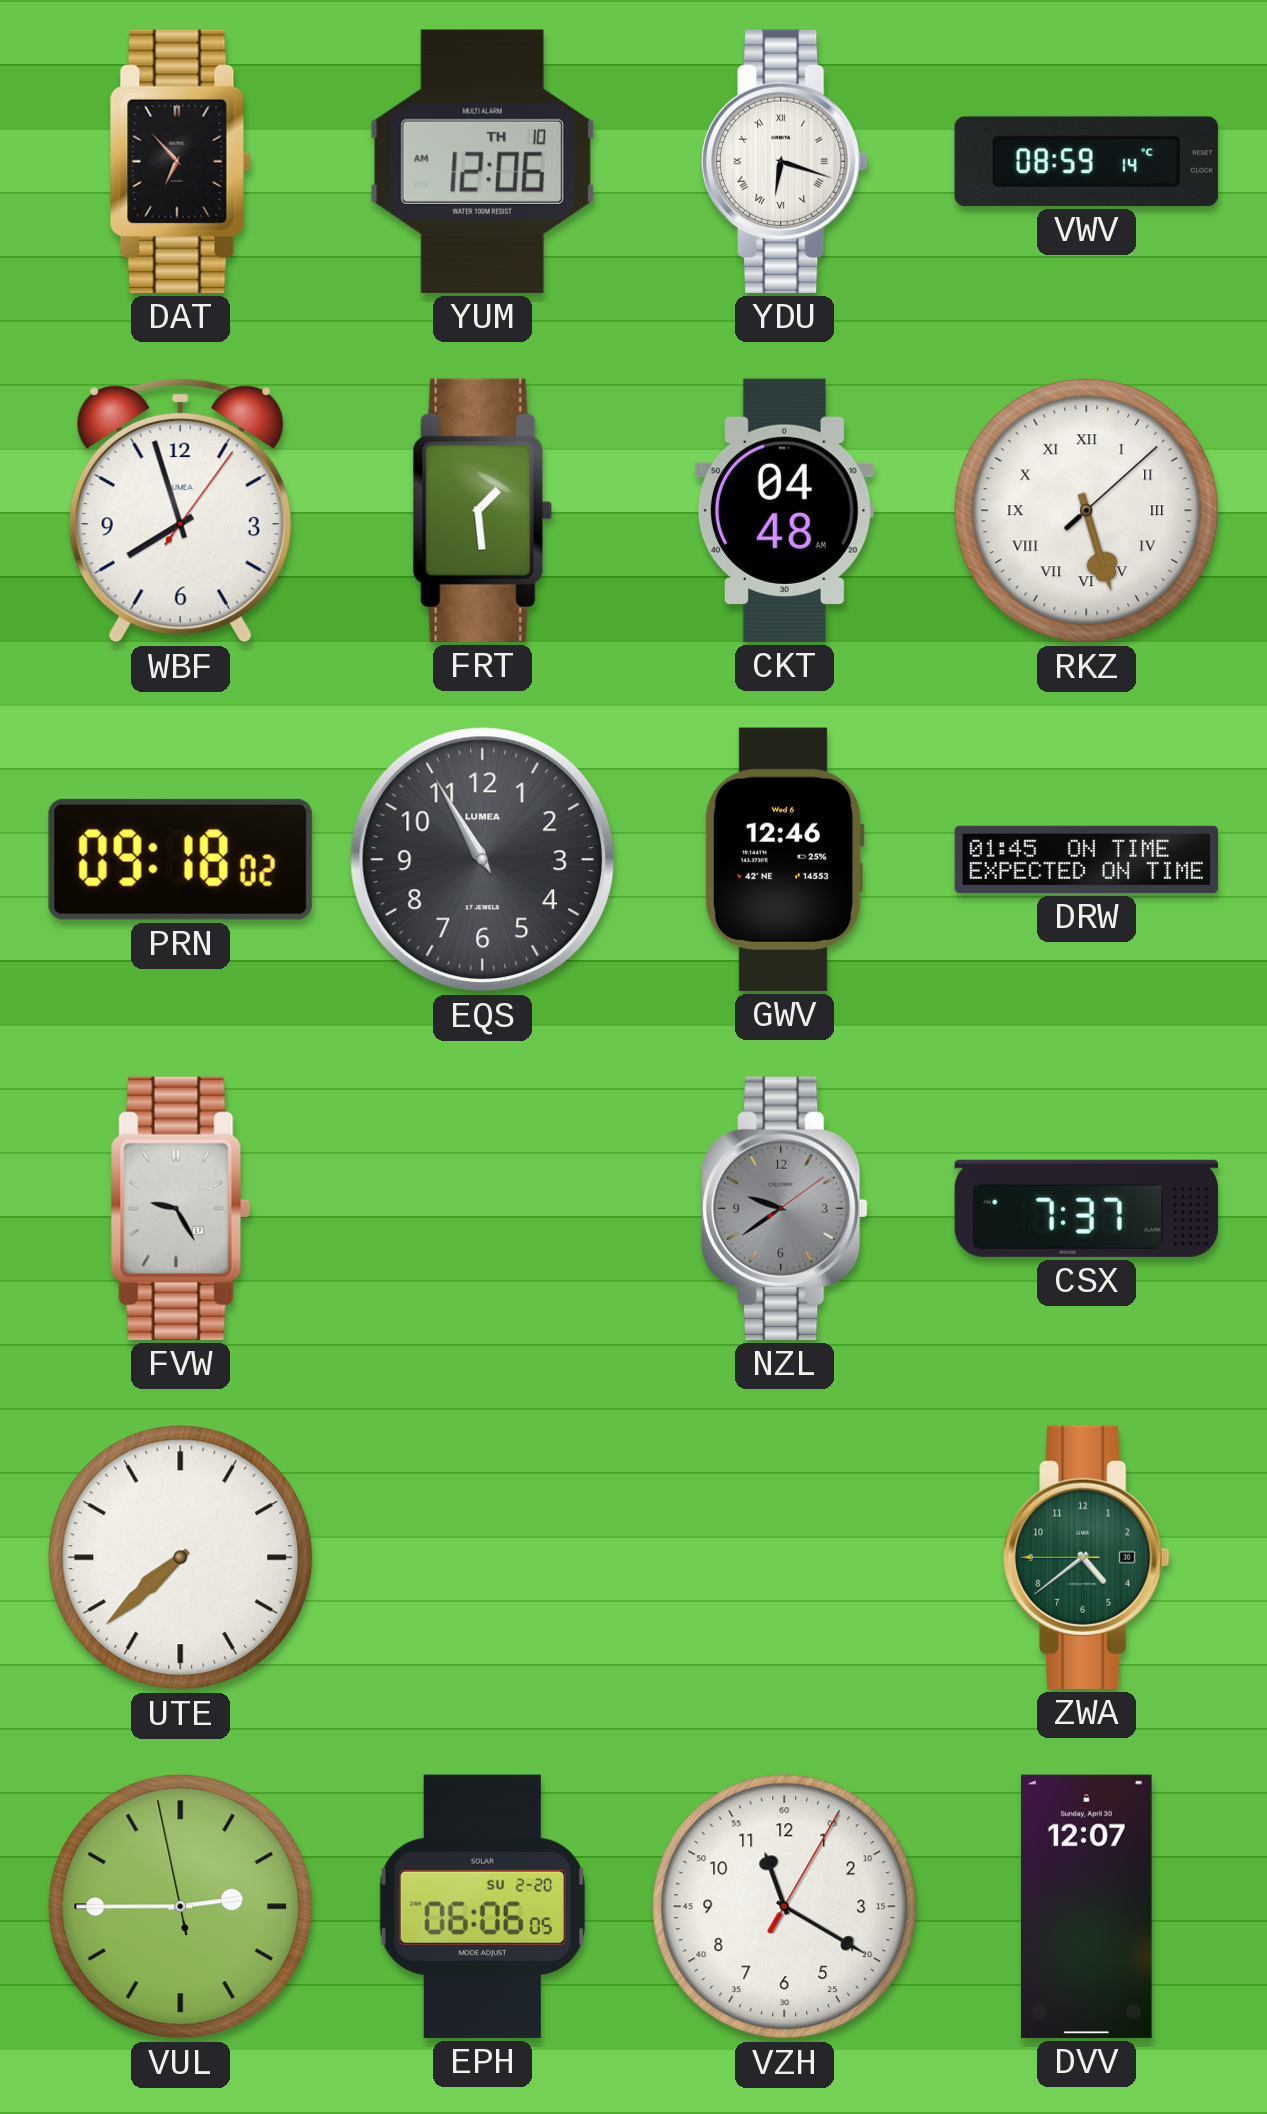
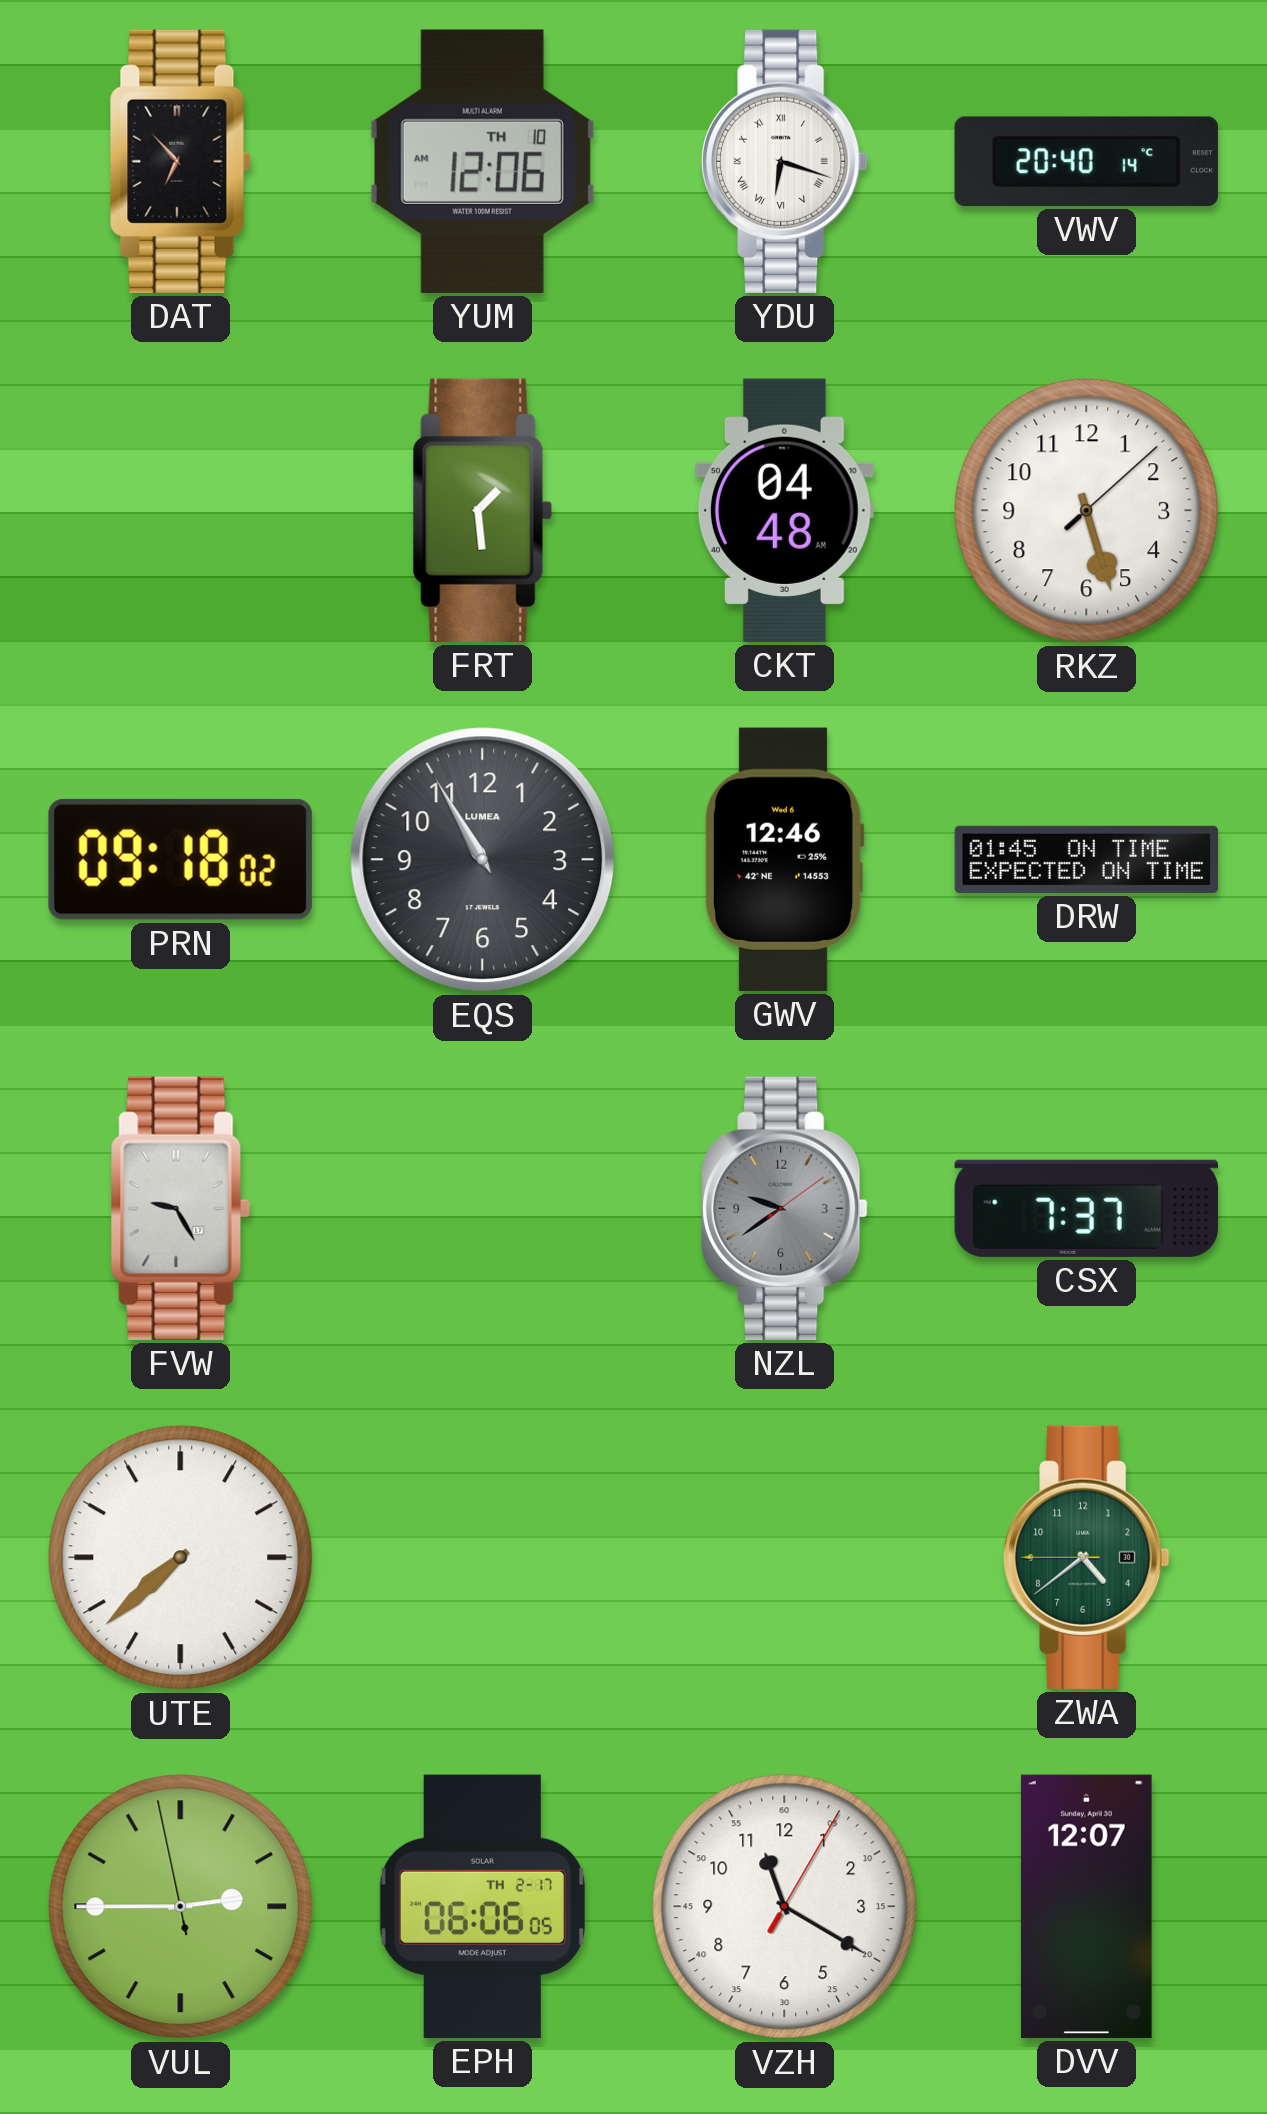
VWV: 08:59 -> 20:40 (1086, 161)
WBF: 7:57 -> none (180, 510)
RKZ numerals: Roman -> Arabic (1087, 511)
EPH date: SU 2-20 -> TH 2-17 (482, 1906)
